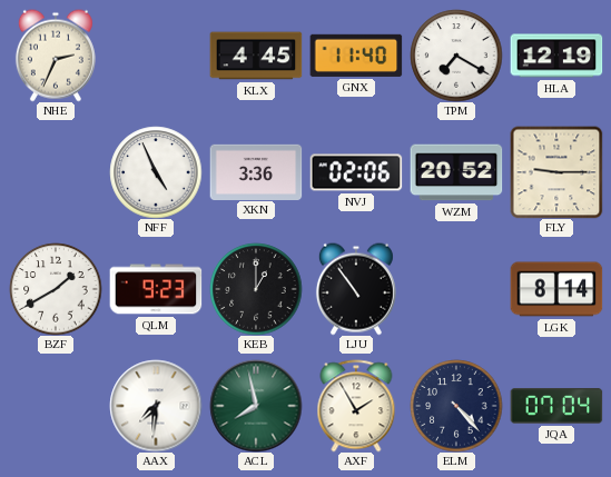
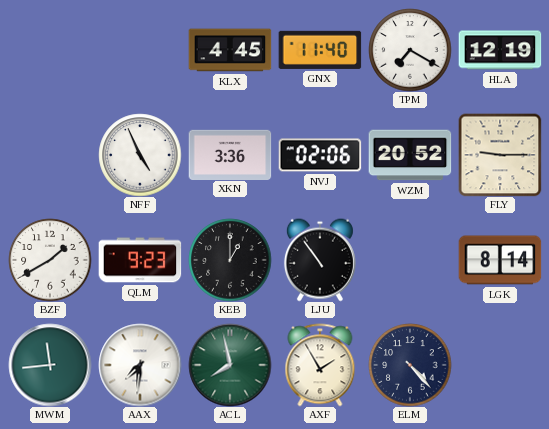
NHE: 2:34 -> none (56, 56)
MWM: none -> 11:44 (50, 365)
JQA: 07:04 -> none (556, 406)
